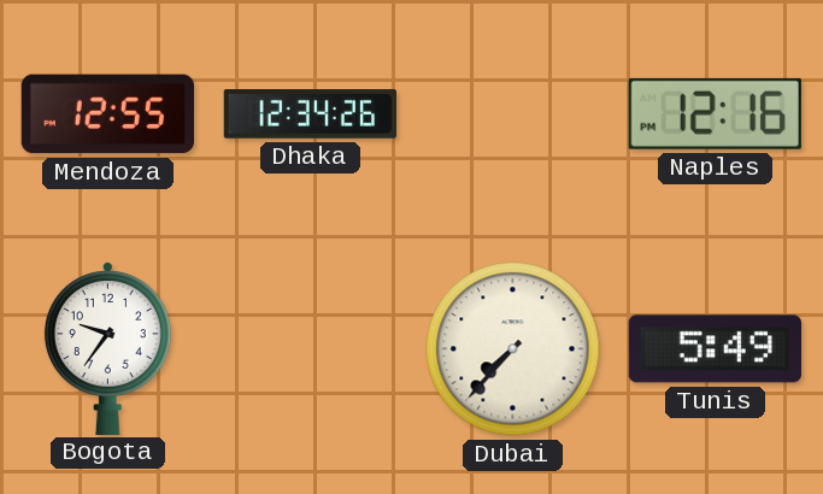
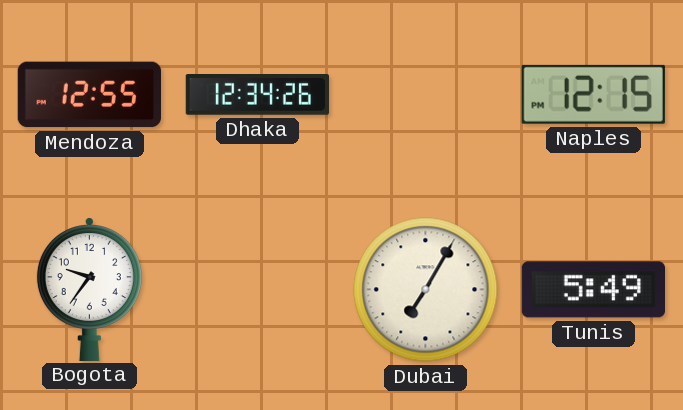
Naples: 12:16 -> 12:15 (593, 94)
Dubai: 7:37 -> 7:05 (426, 290)
